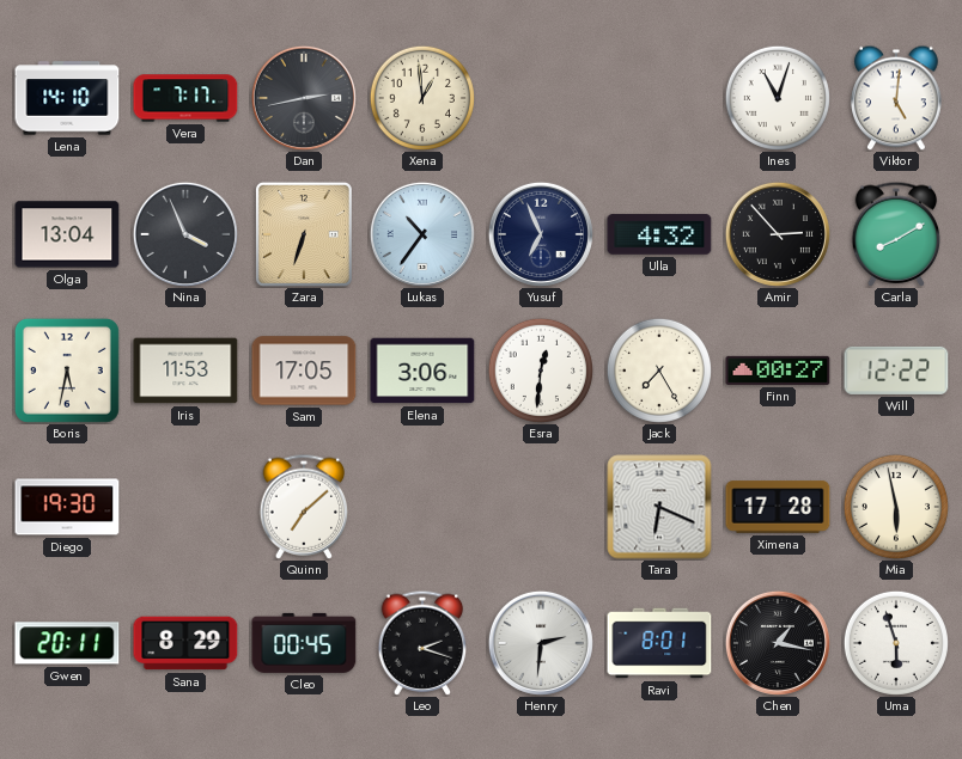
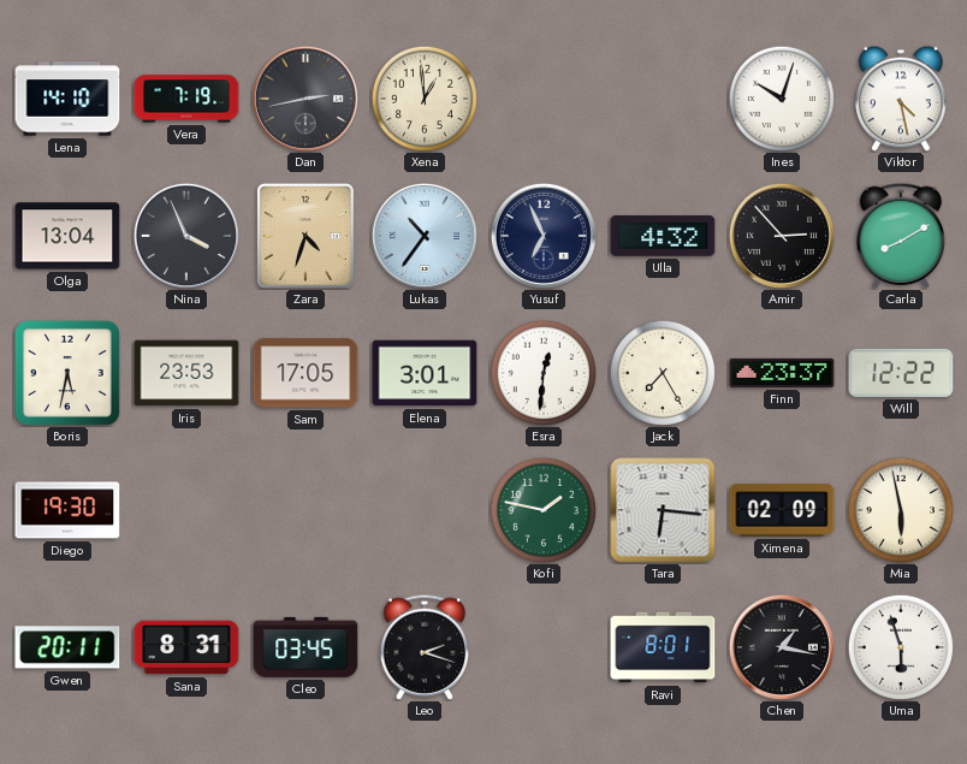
Vera: 7:17 -> 7:19 (186, 99)
Ines: 11:03 -> 10:03 (782, 99)
Viktor: 5:01 -> 4:28 (901, 99)
Zara: 6:33 -> 4:33 (305, 236)
Iris: 11:53 -> 23:53 (186, 373)
Elena: 3:06 -> 3:01 (425, 373)
Finn: 00:27 -> 23:37 (782, 373)
Quinn: 7:08 -> none (304, 507)
Kofi: none -> 1:47 (544, 510)
Tara: 6:19 -> 6:16 (663, 510)
Ximena: 17:28 -> 02:09 (782, 510)
Sana: 8:29 -> 8:31 (186, 647)
Cleo: 00:45 -> 03:45 (305, 647)
Henry: 2:31 -> none (541, 643)
